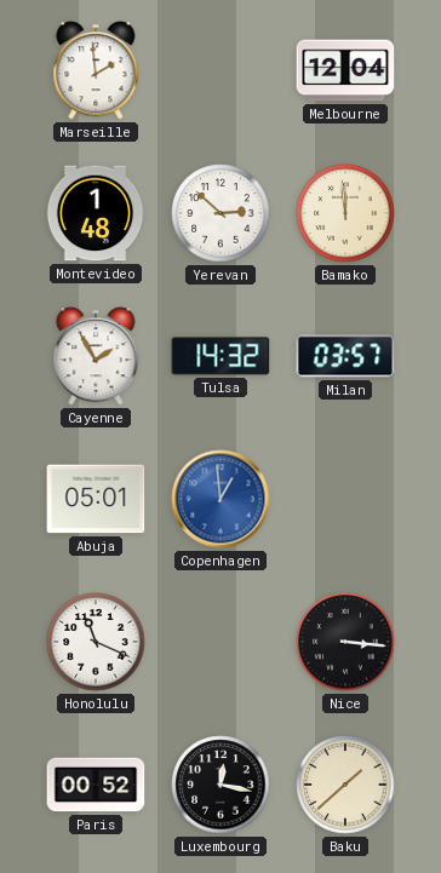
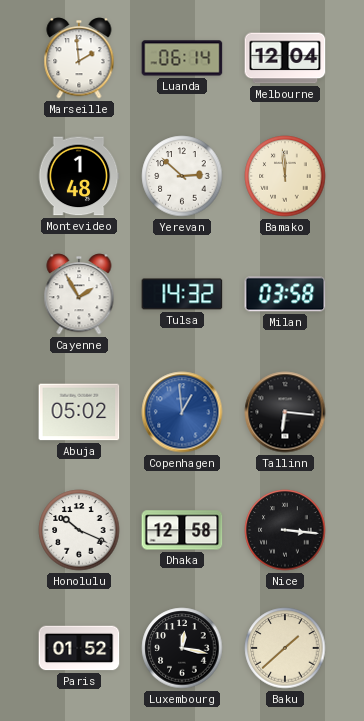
Luanda: none -> 06:14 (182, 58)
Milan: 03:57 -> 03:58 (285, 294)
Abuja: 05:01 -> 05:02 (79, 412)
Tallinn: none -> 6:16 (285, 412)
Honolulu: 11:19 -> 10:19 (79, 530)
Dhaka: none -> 12:58 (182, 530)
Paris: 00:52 -> 01:52 (79, 648)
